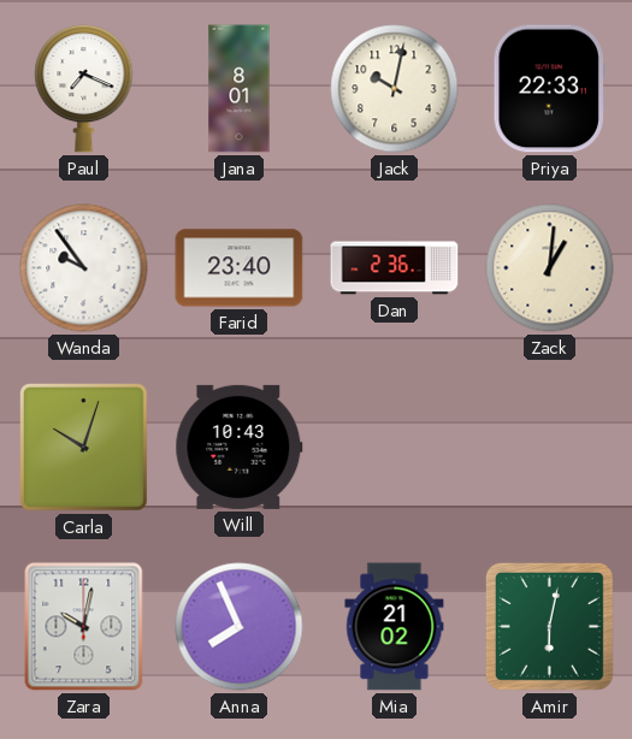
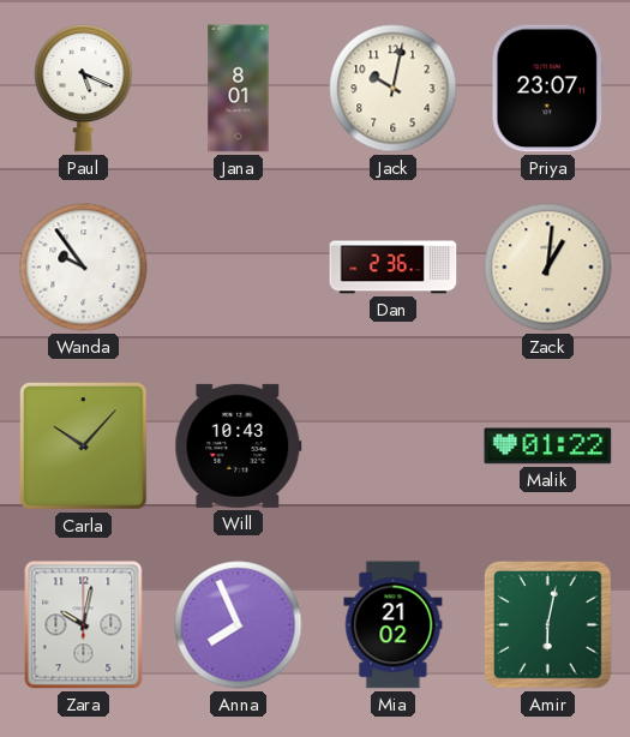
Paul: 7:19 -> 5:19 (84, 89)
Priya: 22:33 -> 23:07 (547, 89)
Farid: 23:40 -> none (240, 268)
Carla: 10:03 -> 10:07 (84, 447)
Malik: none -> 01:22 (548, 447)
